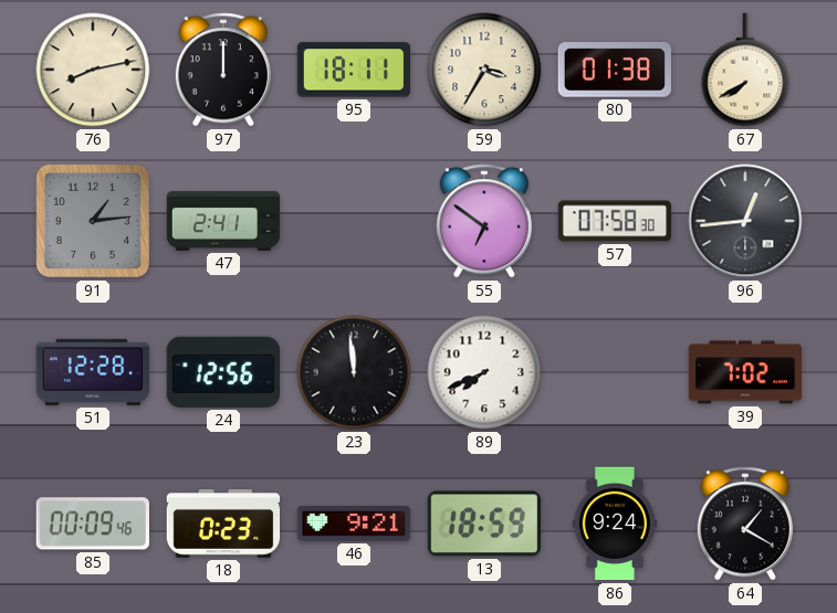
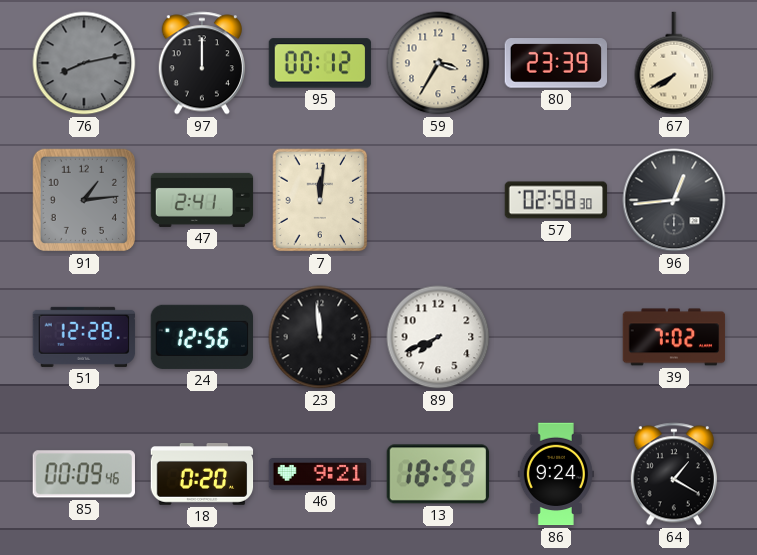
76 dial: cream -> grey (84, 63)
95: 18:11 -> 00:12 (320, 63)
80: 01:38 -> 23:39 (555, 63)
7: none -> 12:01 (320, 200)
55: 6:51 -> none (484, 221)
57: 07:58 -> 02:58 (556, 200)
18: 0:23 -> 0:20 (202, 475)
